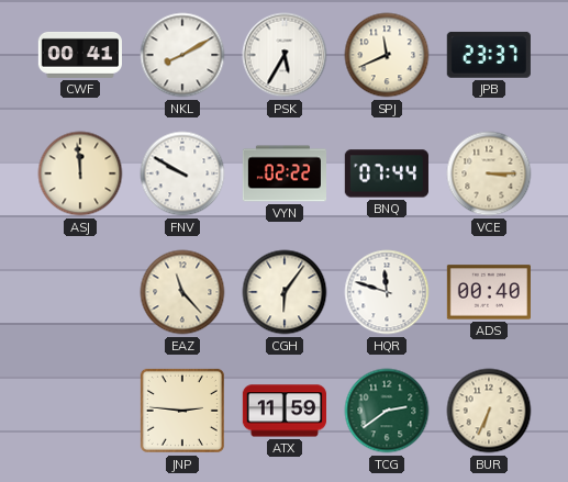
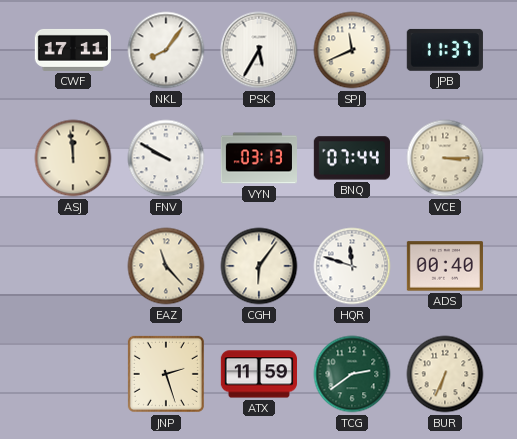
CWF: 00:41 -> 17:11 (72, 50)
NKL: 8:10 -> 8:06 (166, 50)
JPB: 23:37 -> 11:37 (445, 50)
VYN: 02:22 -> 03:13 (258, 158)
JNP: 2:46 -> 2:27 (166, 374)
